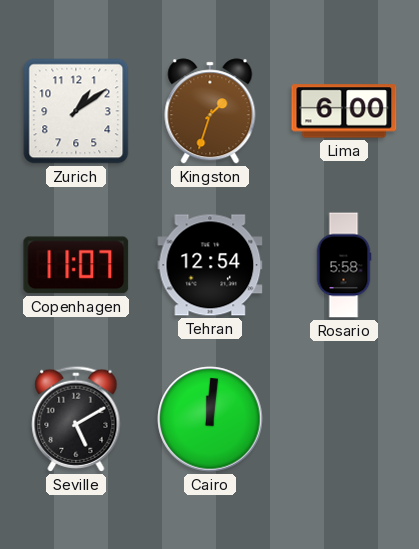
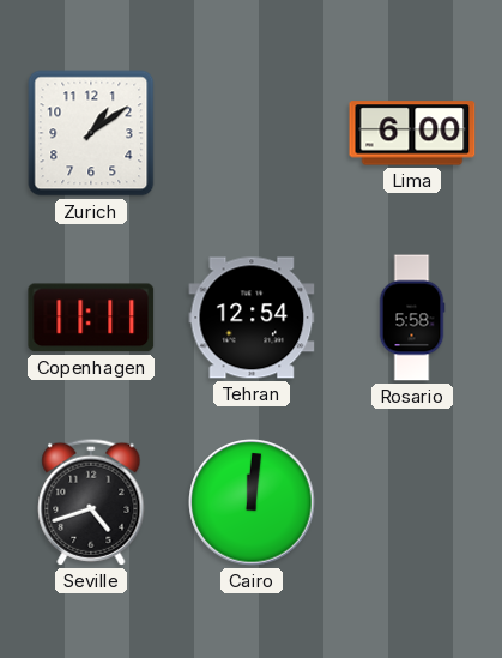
Kingston: 1:33 -> none (210, 111)
Copenhagen: 11:07 -> 11:11 (91, 318)
Seville: 5:10 -> 4:42 (91, 502)
